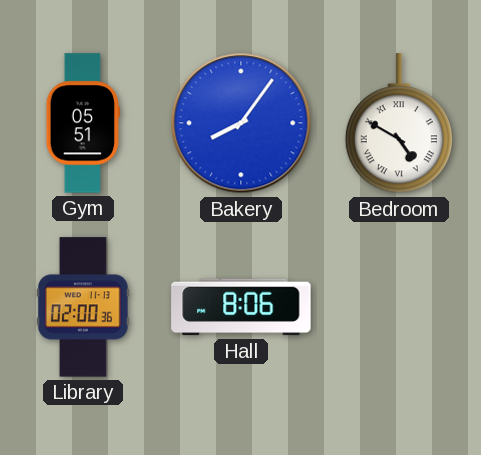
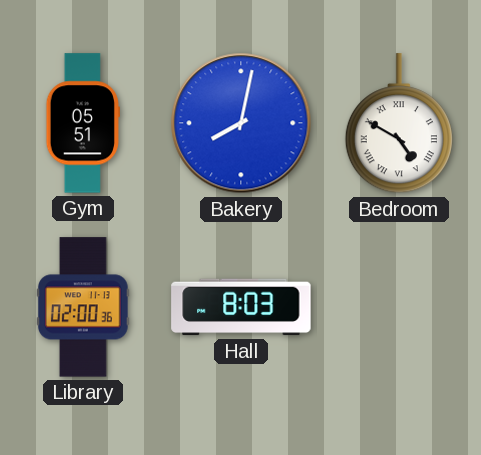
Bakery: 8:06 -> 8:02 (241, 123)
Hall: 8:06 -> 8:03 (241, 307)
